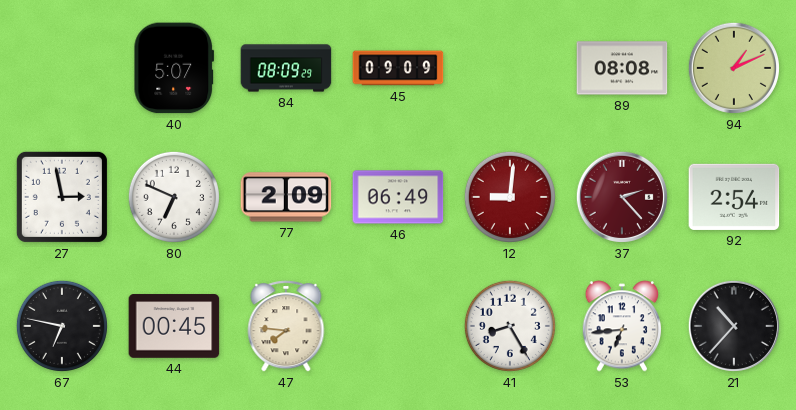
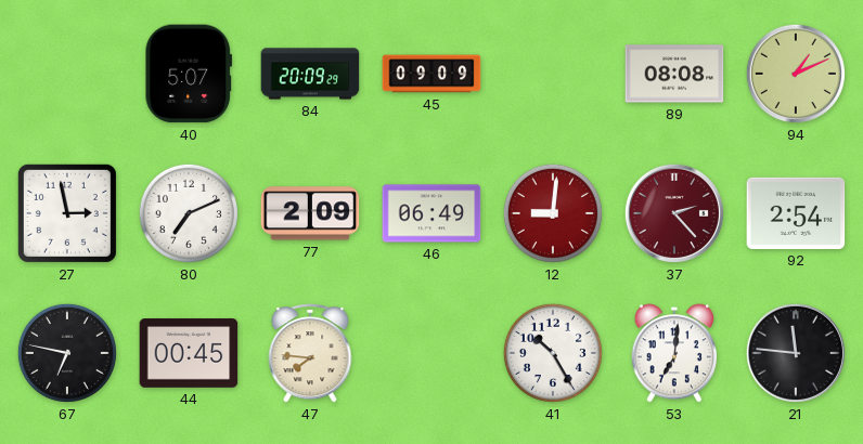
84: 08:09 -> 20:09 (310, 74)
80: 6:49 -> 7:11 (189, 213)
41: 8:25 -> 10:25 (553, 353)
53: 6:44 -> 7:01 (674, 353)
21: 10:37 -> 11:46 (796, 353)
